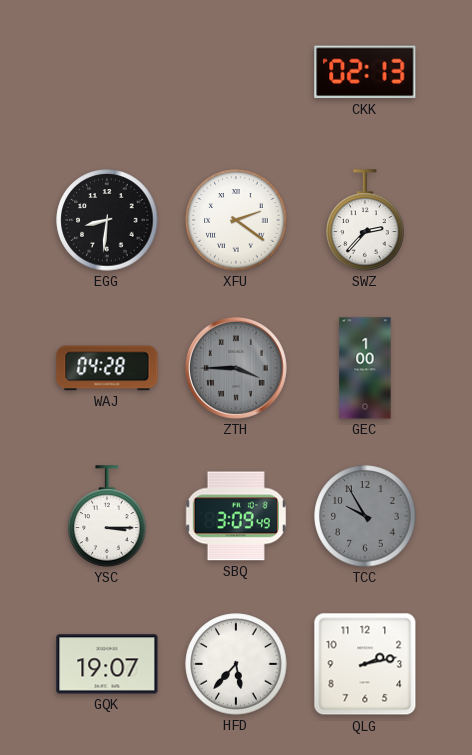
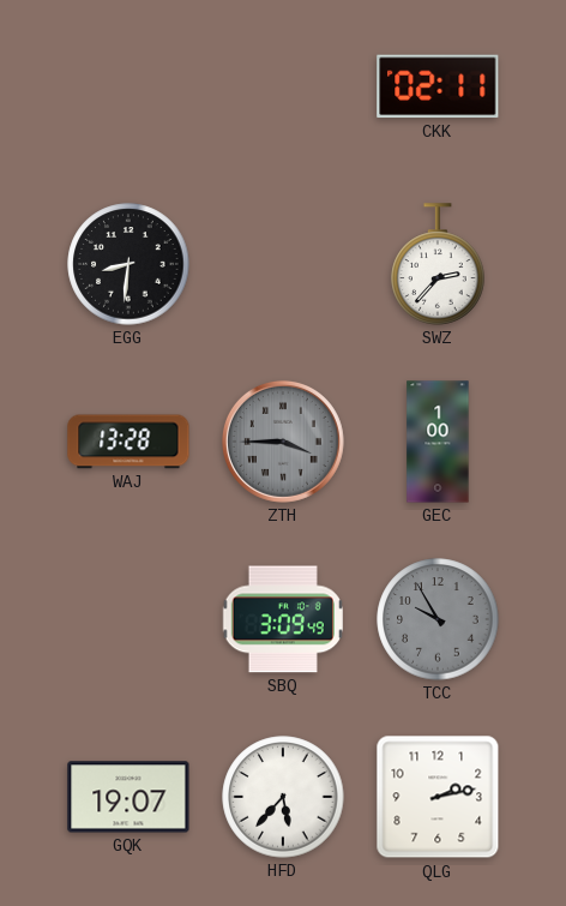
CKK: 02:13 -> 02:11 (438, 86)
XFU: 2:21 -> none (236, 220)
WAJ: 04:28 -> 13:28 (128, 442)
YSC: 3:15 -> none (107, 516)
